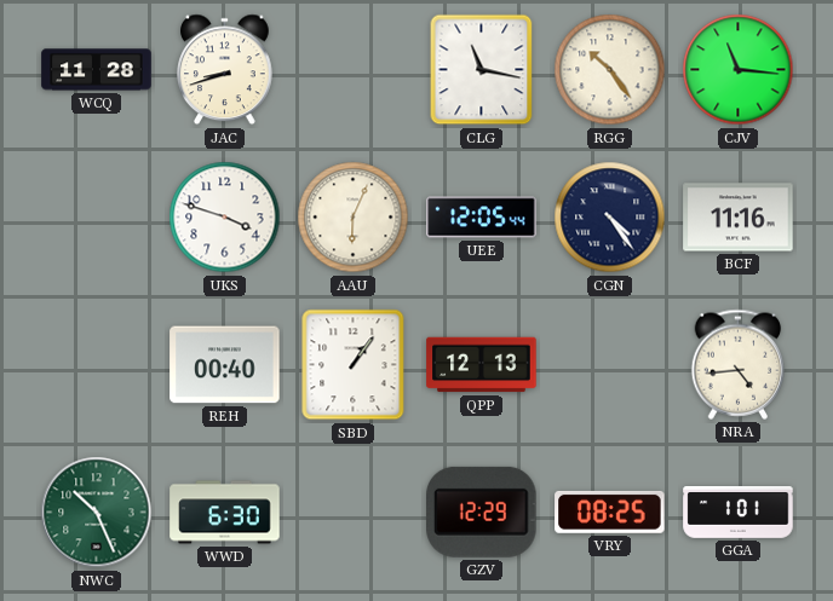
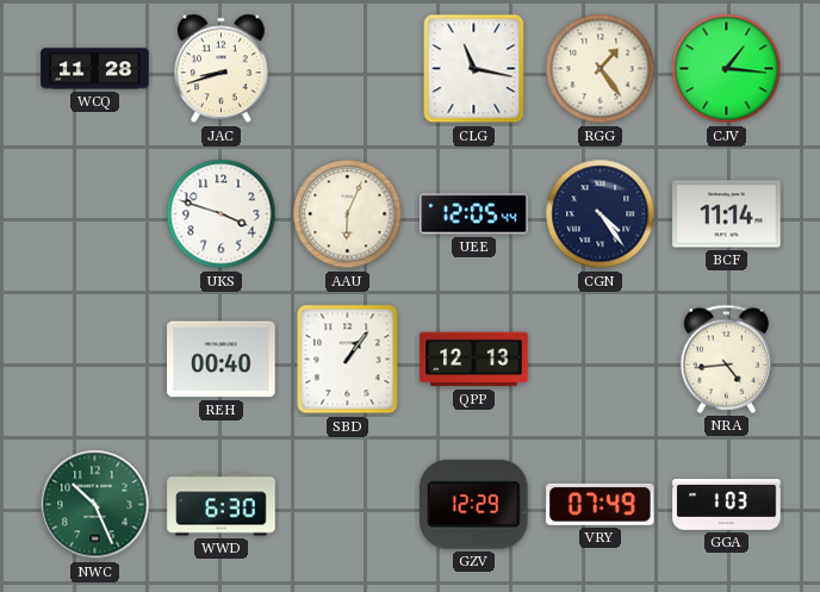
RGG: 10:24 -> 1:24 (601, 69)
CJV: 11:16 -> 1:16 (727, 69)
BCF: 11:16 -> 11:14 (727, 214)
VRY: 08:25 -> 07:49 (601, 504)
GGA: 1:01 -> 1:03 (727, 505)
